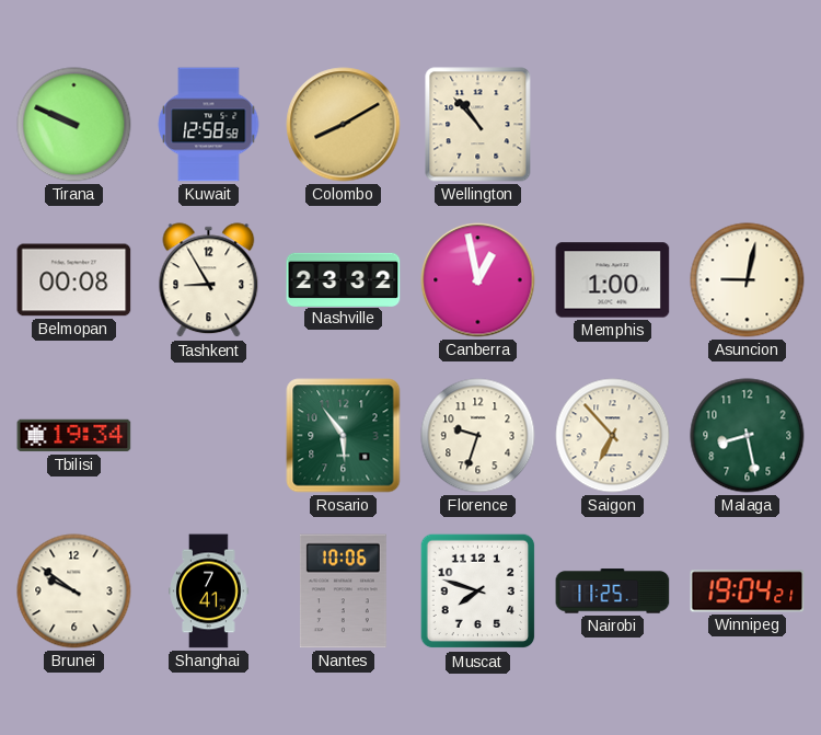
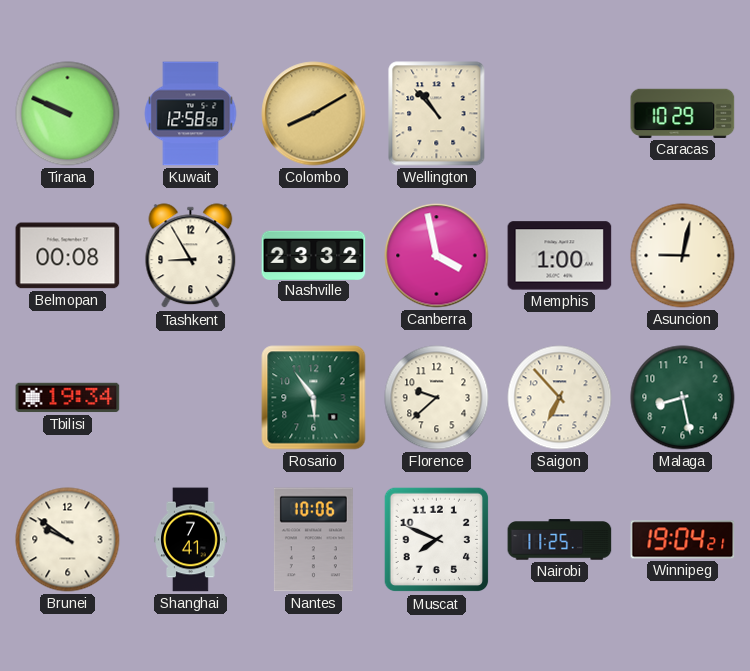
Caracas: none -> 10:29 (683, 113)
Canberra: 12:58 -> 3:58 (437, 256)
Florence: 9:33 -> 9:38 (437, 398)
Muscat: 7:48 -> 7:49 (437, 540)
